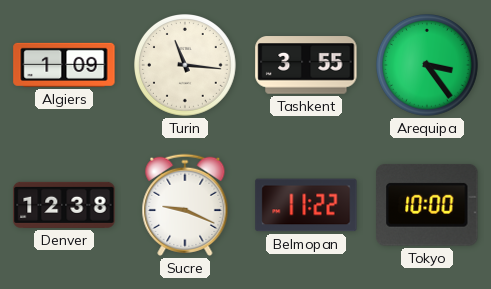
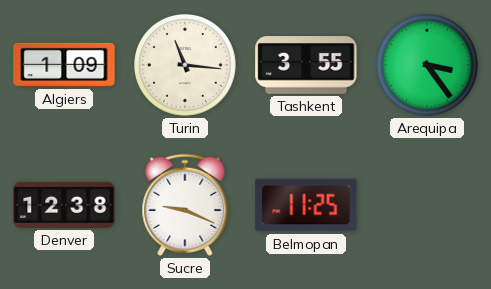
Belmopan: 11:22 -> 11:25 (306, 205)
Tokyo: 10:00 -> none (427, 205)
